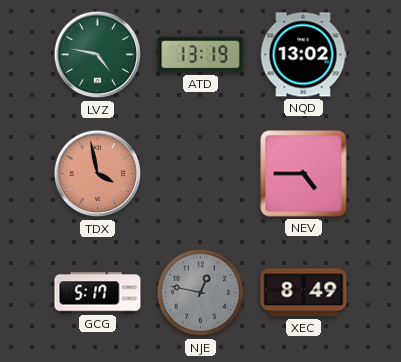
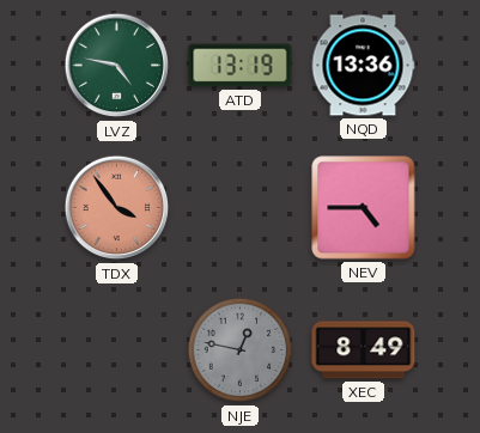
NQD: 13:02 -> 13:36 (363, 66)
TDX: 3:58 -> 3:54 (117, 208)
GCG: 5:17 -> none (98, 293)
